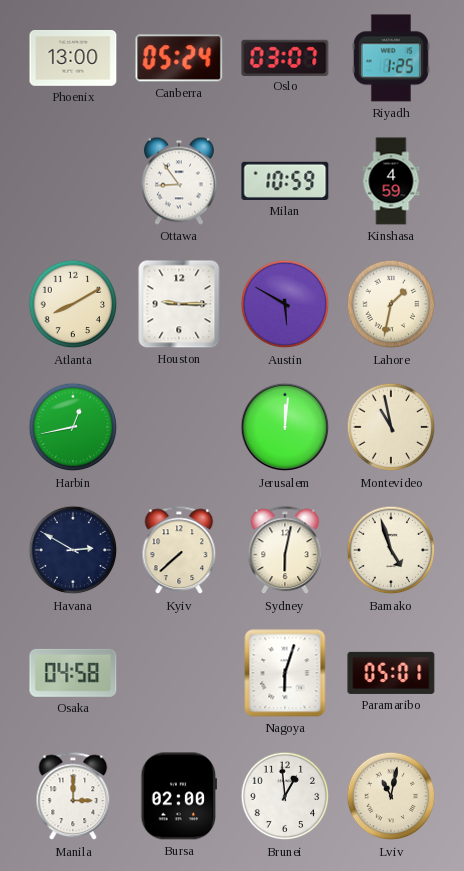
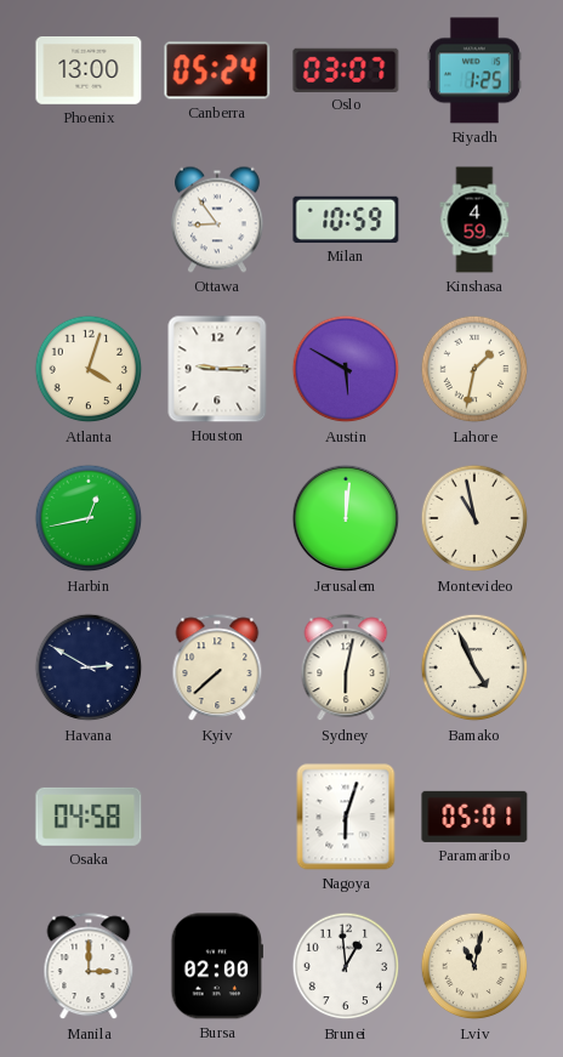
Atlanta: 8:10 -> 4:03 (89, 369)
Bamako: 4:57 -> 4:56 (474, 667)
